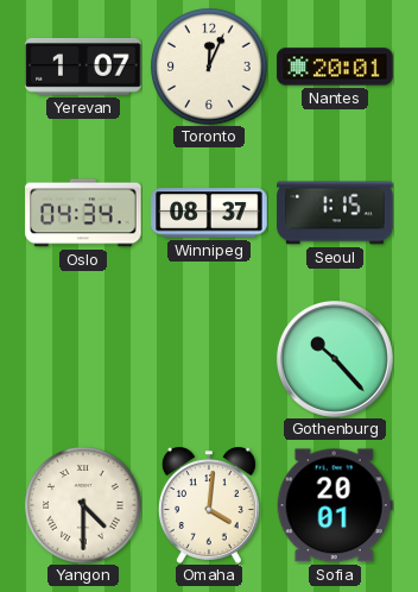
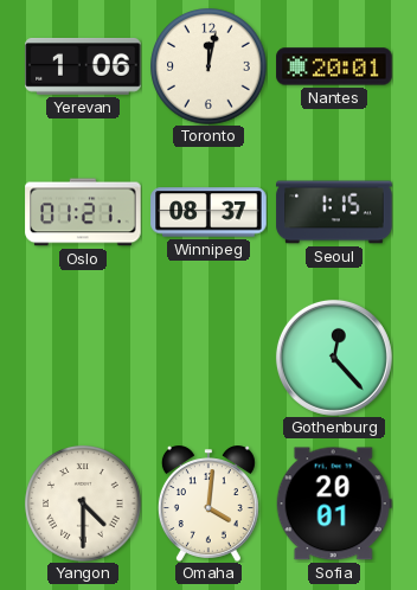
Yerevan: 1:07 -> 1:06 (83, 68)
Toronto: 12:04 -> 12:02 (208, 66)
Oslo: 04:34 -> 01:21 (83, 212)
Gothenburg: 10:23 -> 12:23 (334, 358)
